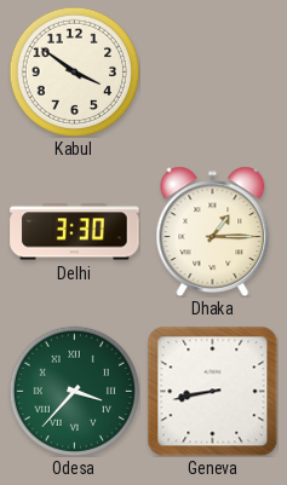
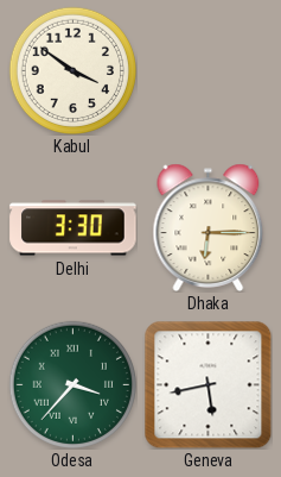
Dhaka: 1:15 -> 6:15 (209, 227)
Geneva: 8:43 -> 5:43 (207, 384)
